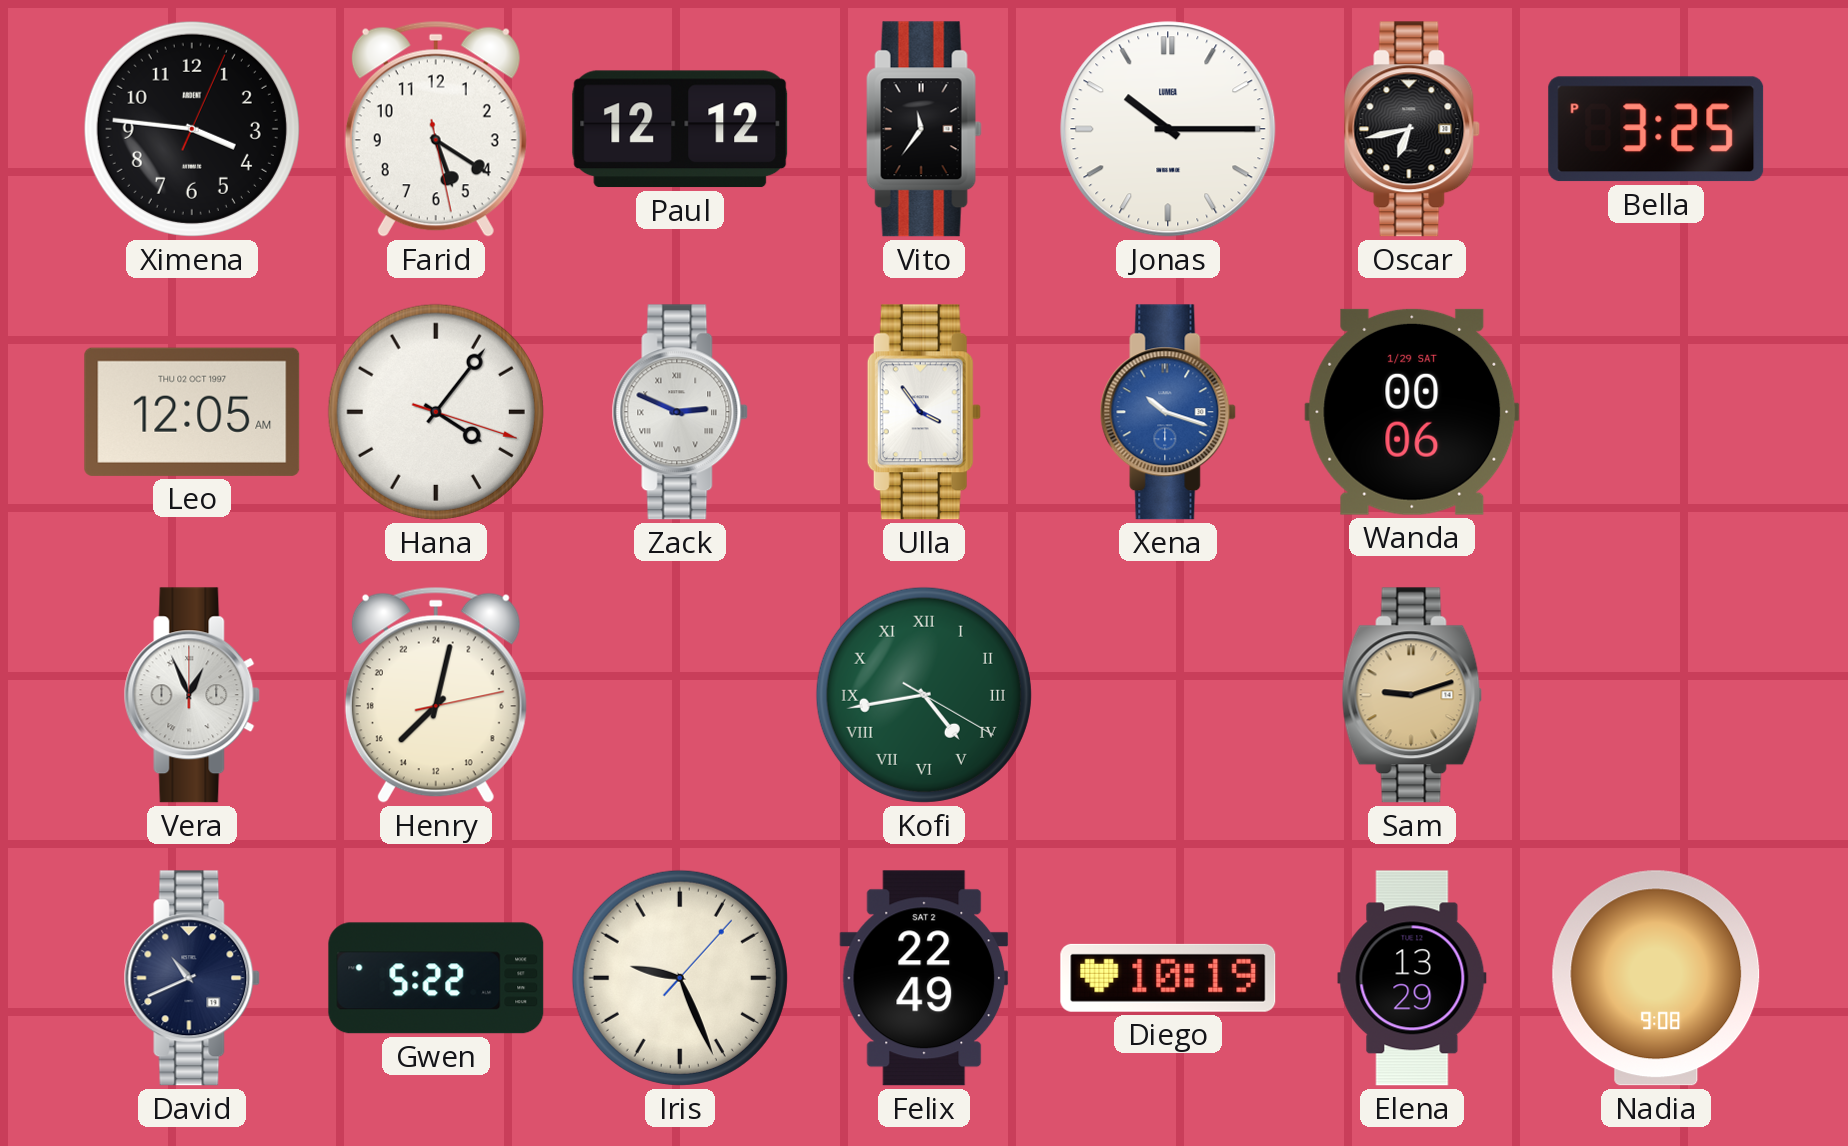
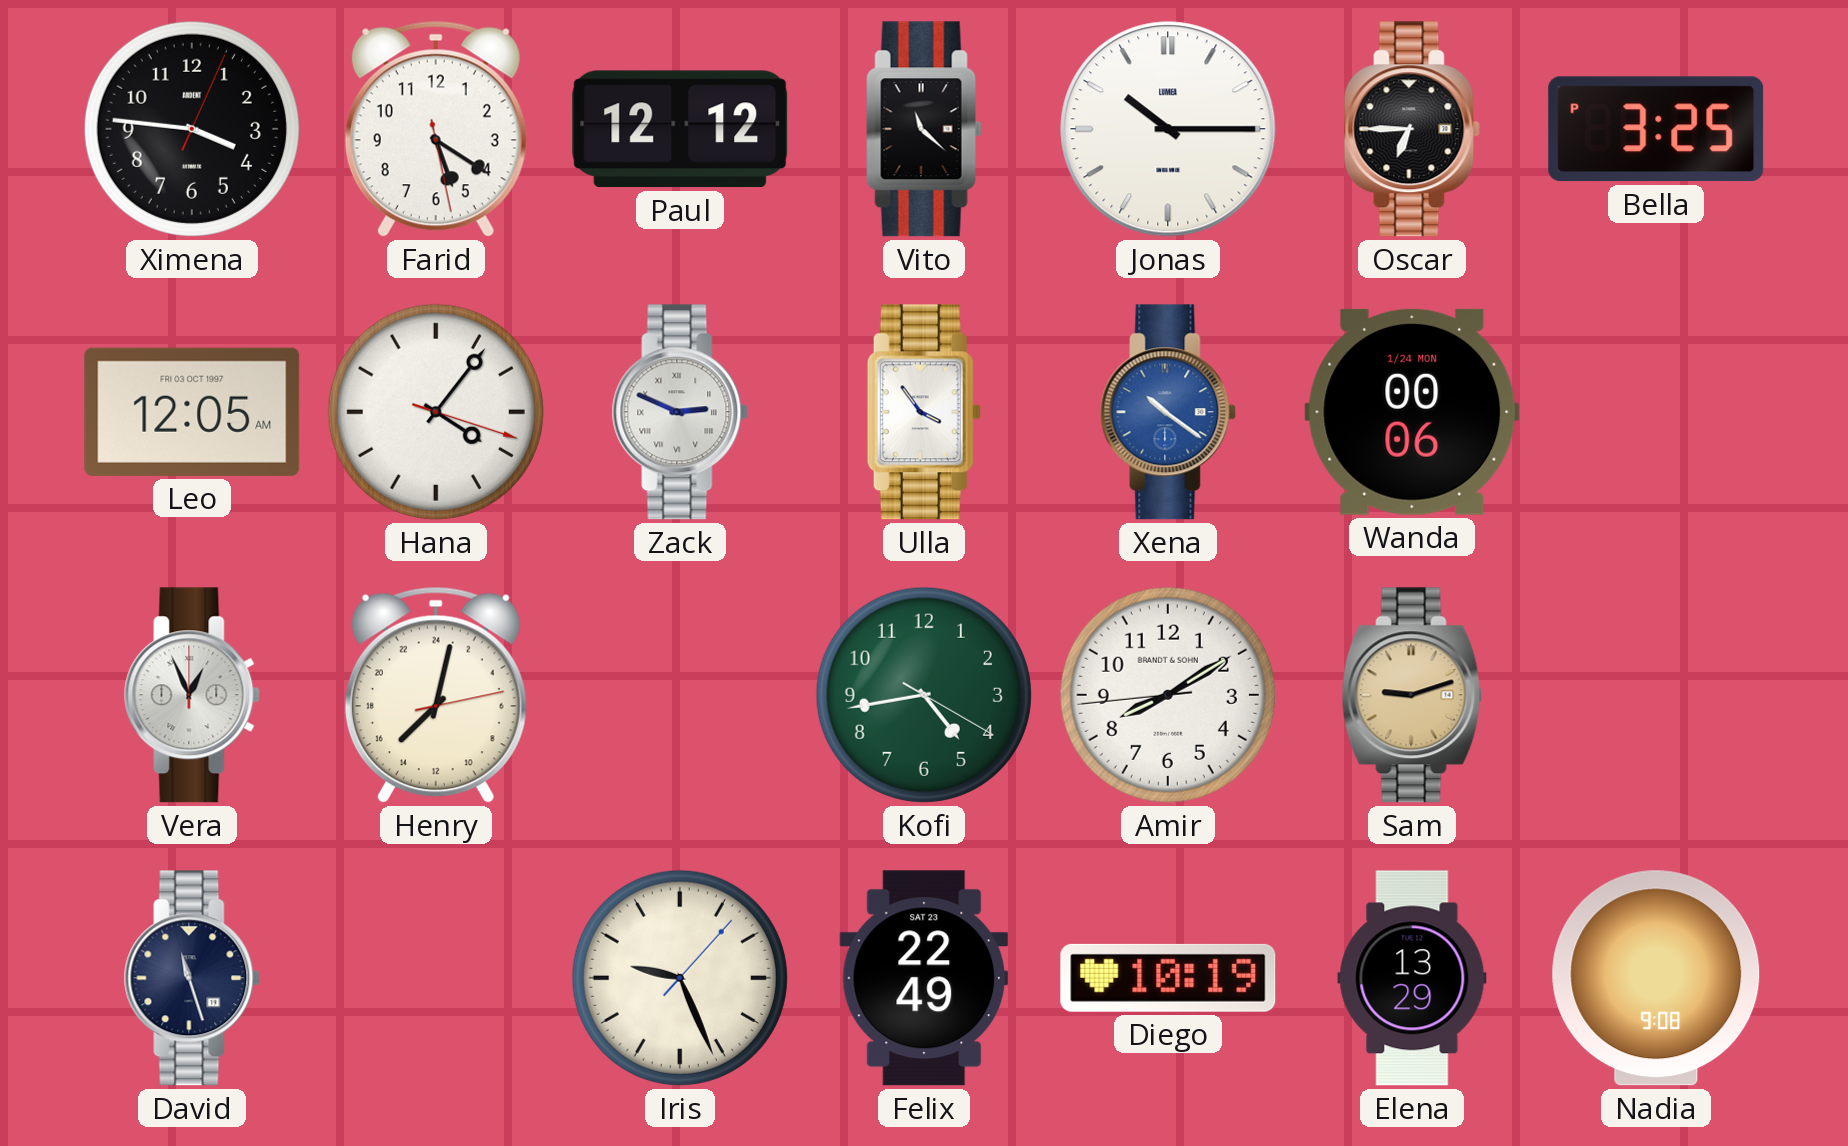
Vito: 11:36 -> 11:22 (924, 129)
Oscar: 6:43 -> 6:45 (1412, 129)
Leo date: THU 02 OCT 1997 -> FRI 03 OCT 1997 (192, 412)
Xena: 10:18 -> 10:21 (1168, 412)
Wanda date: 1/29 SAT -> 1/24 MON (1412, 412)
Kofi numerals: Roman -> Arabic (924, 695)
Amir: none -> 8:09 (1168, 695)
David: 10:41 -> 11:27 (192, 978)
Gwen: 5:22 -> none (436, 978)
Felix date: SAT 2 -> SAT 23 (924, 978)
